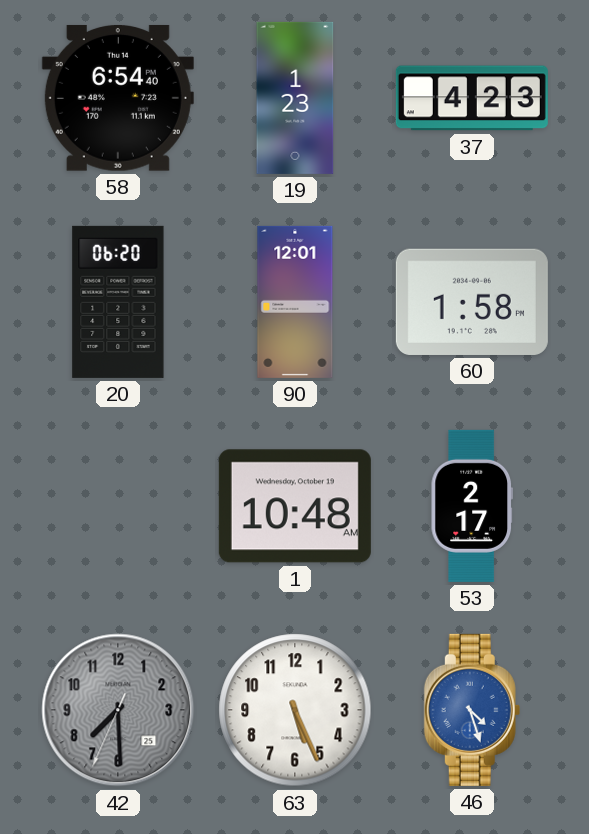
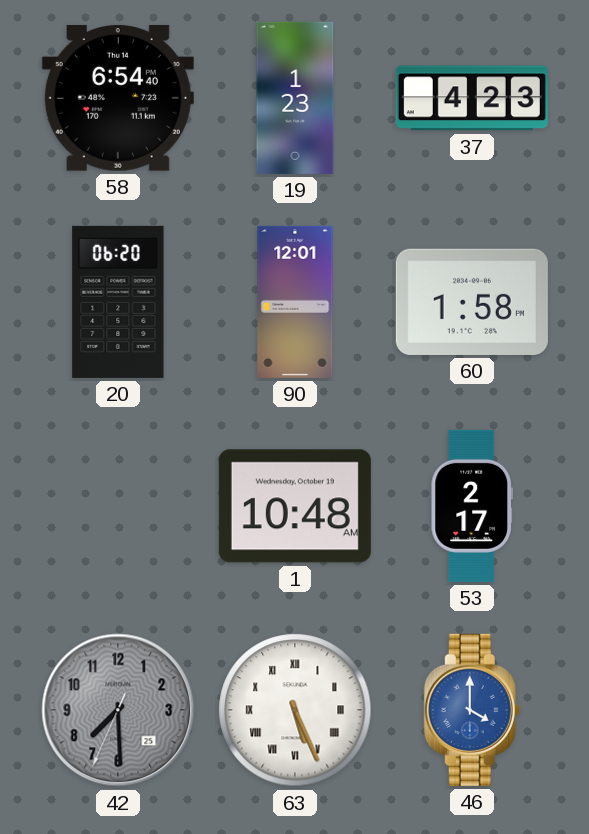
63 numerals: Arabic -> Roman (295, 710)
46: 4:27 -> 4:00 (472, 710)
